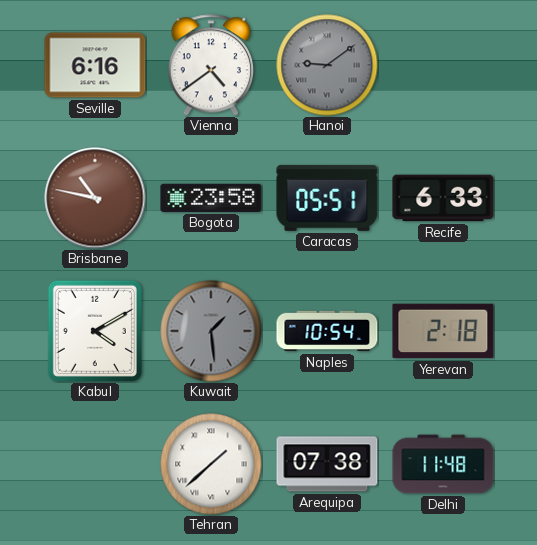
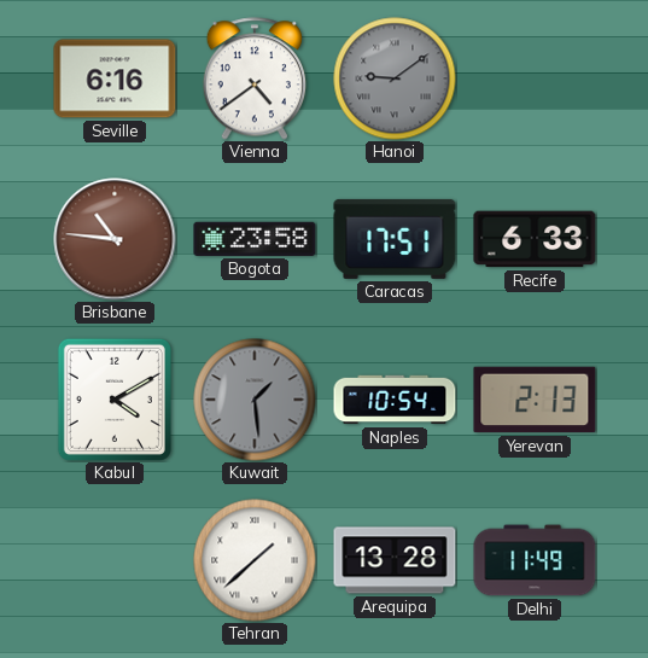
Brisbane: 10:47 -> 10:46 (115, 239)
Caracas: 05:51 -> 17:51 (395, 239)
Yerevan: 2:18 -> 2:13 (535, 400)
Arequipa: 07:38 -> 13:28 (395, 560)
Delhi: 11:48 -> 11:49 (535, 560)
